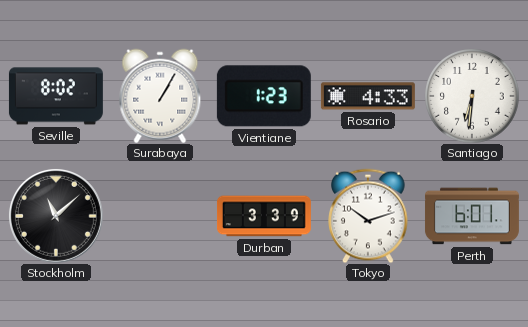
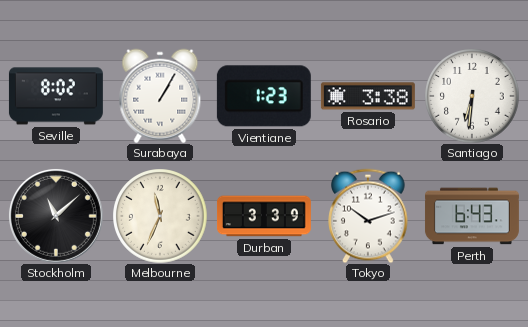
Rosario: 4:33 -> 3:38 (368, 96)
Melbourne: none -> 11:34 (160, 216)
Perth: 6:01 -> 6:43 (472, 216)
